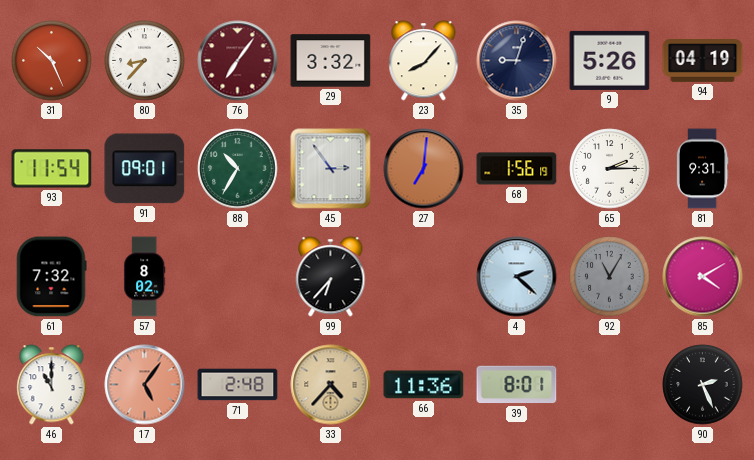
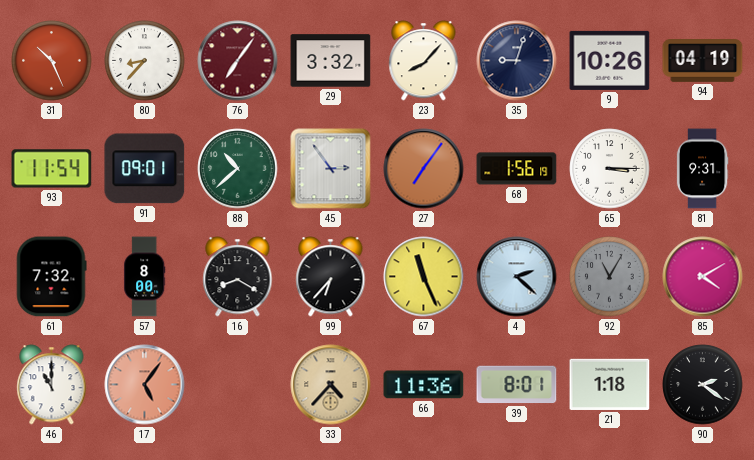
9: 5:26 -> 10:26 (610, 60)
88: 10:35 -> 10:38 (238, 169)
27: 7:01 -> 7:06 (424, 169)
65: 2:15 -> 3:15 (610, 169)
57: 8:02 -> 8:00 (145, 277)
16: none -> 8:20 (238, 277)
67: none -> 11:26 (424, 277)
71: 2:48 -> none (238, 385)
21: none -> 1:18 (610, 384)
90: 2:26 -> 2:21 (703, 385)
